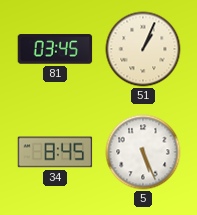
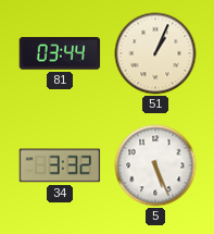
81: 03:45 -> 03:44 (60, 53)
34: 8:45 -> 3:32 (60, 165)
